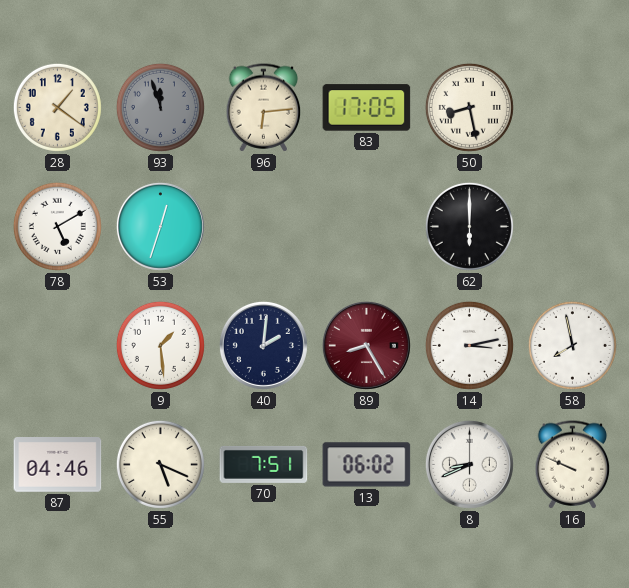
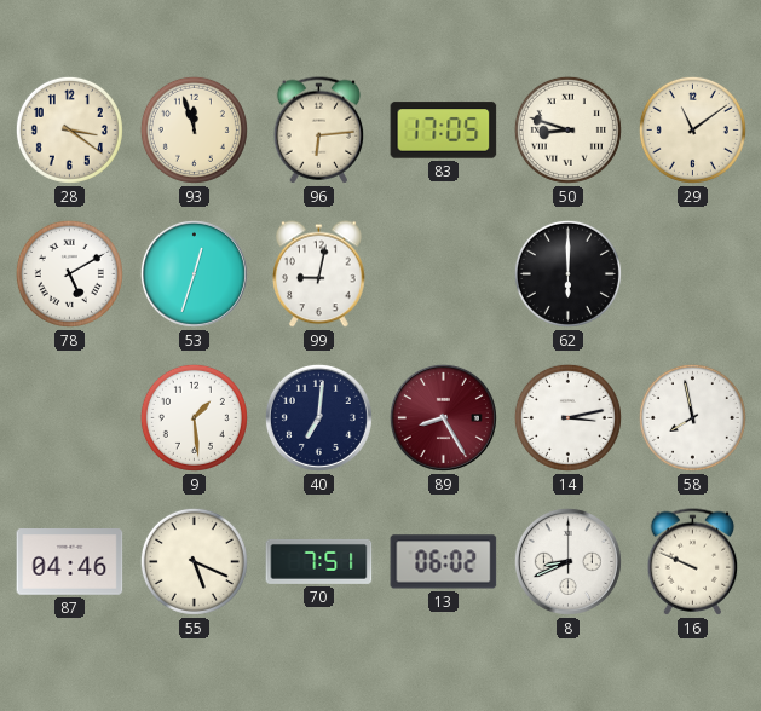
28: 1:21 -> 3:21 (69, 129)
93 dial: grey -> cream (194, 129)
50: 8:28 -> 8:48 (567, 129)
29: none -> 11:09 (692, 129)
99: none -> 9:02 (319, 274)
40: 2:01 -> 7:01 (318, 417)
